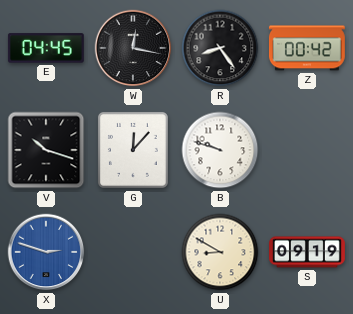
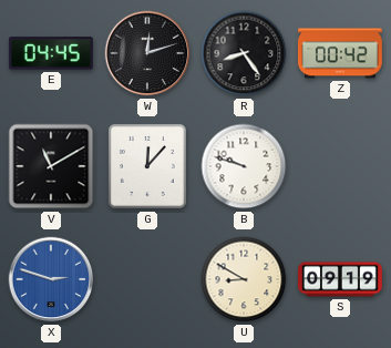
W: 12:17 -> 12:12 (147, 53)
V: 10:18 -> 11:10 (51, 166)
